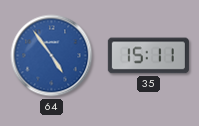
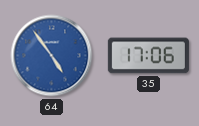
35: 15:11 -> 17:06 (148, 56)
